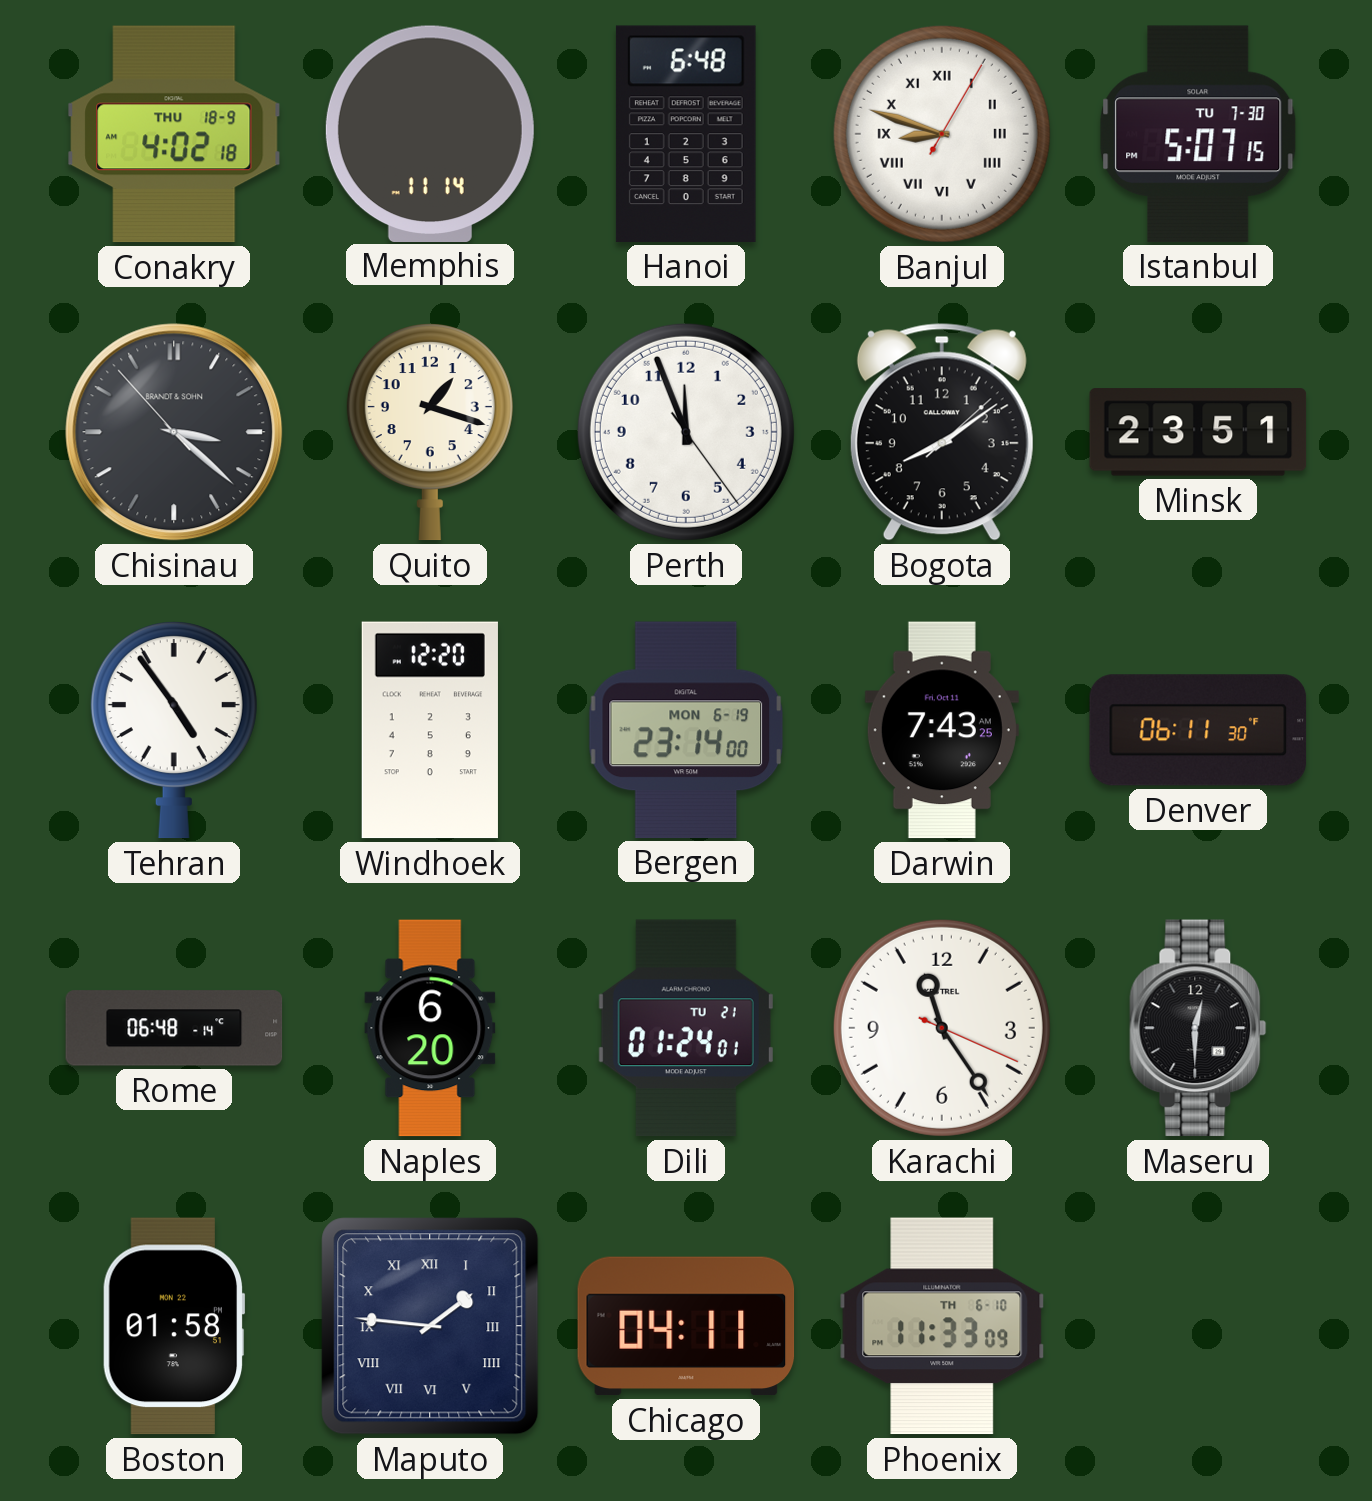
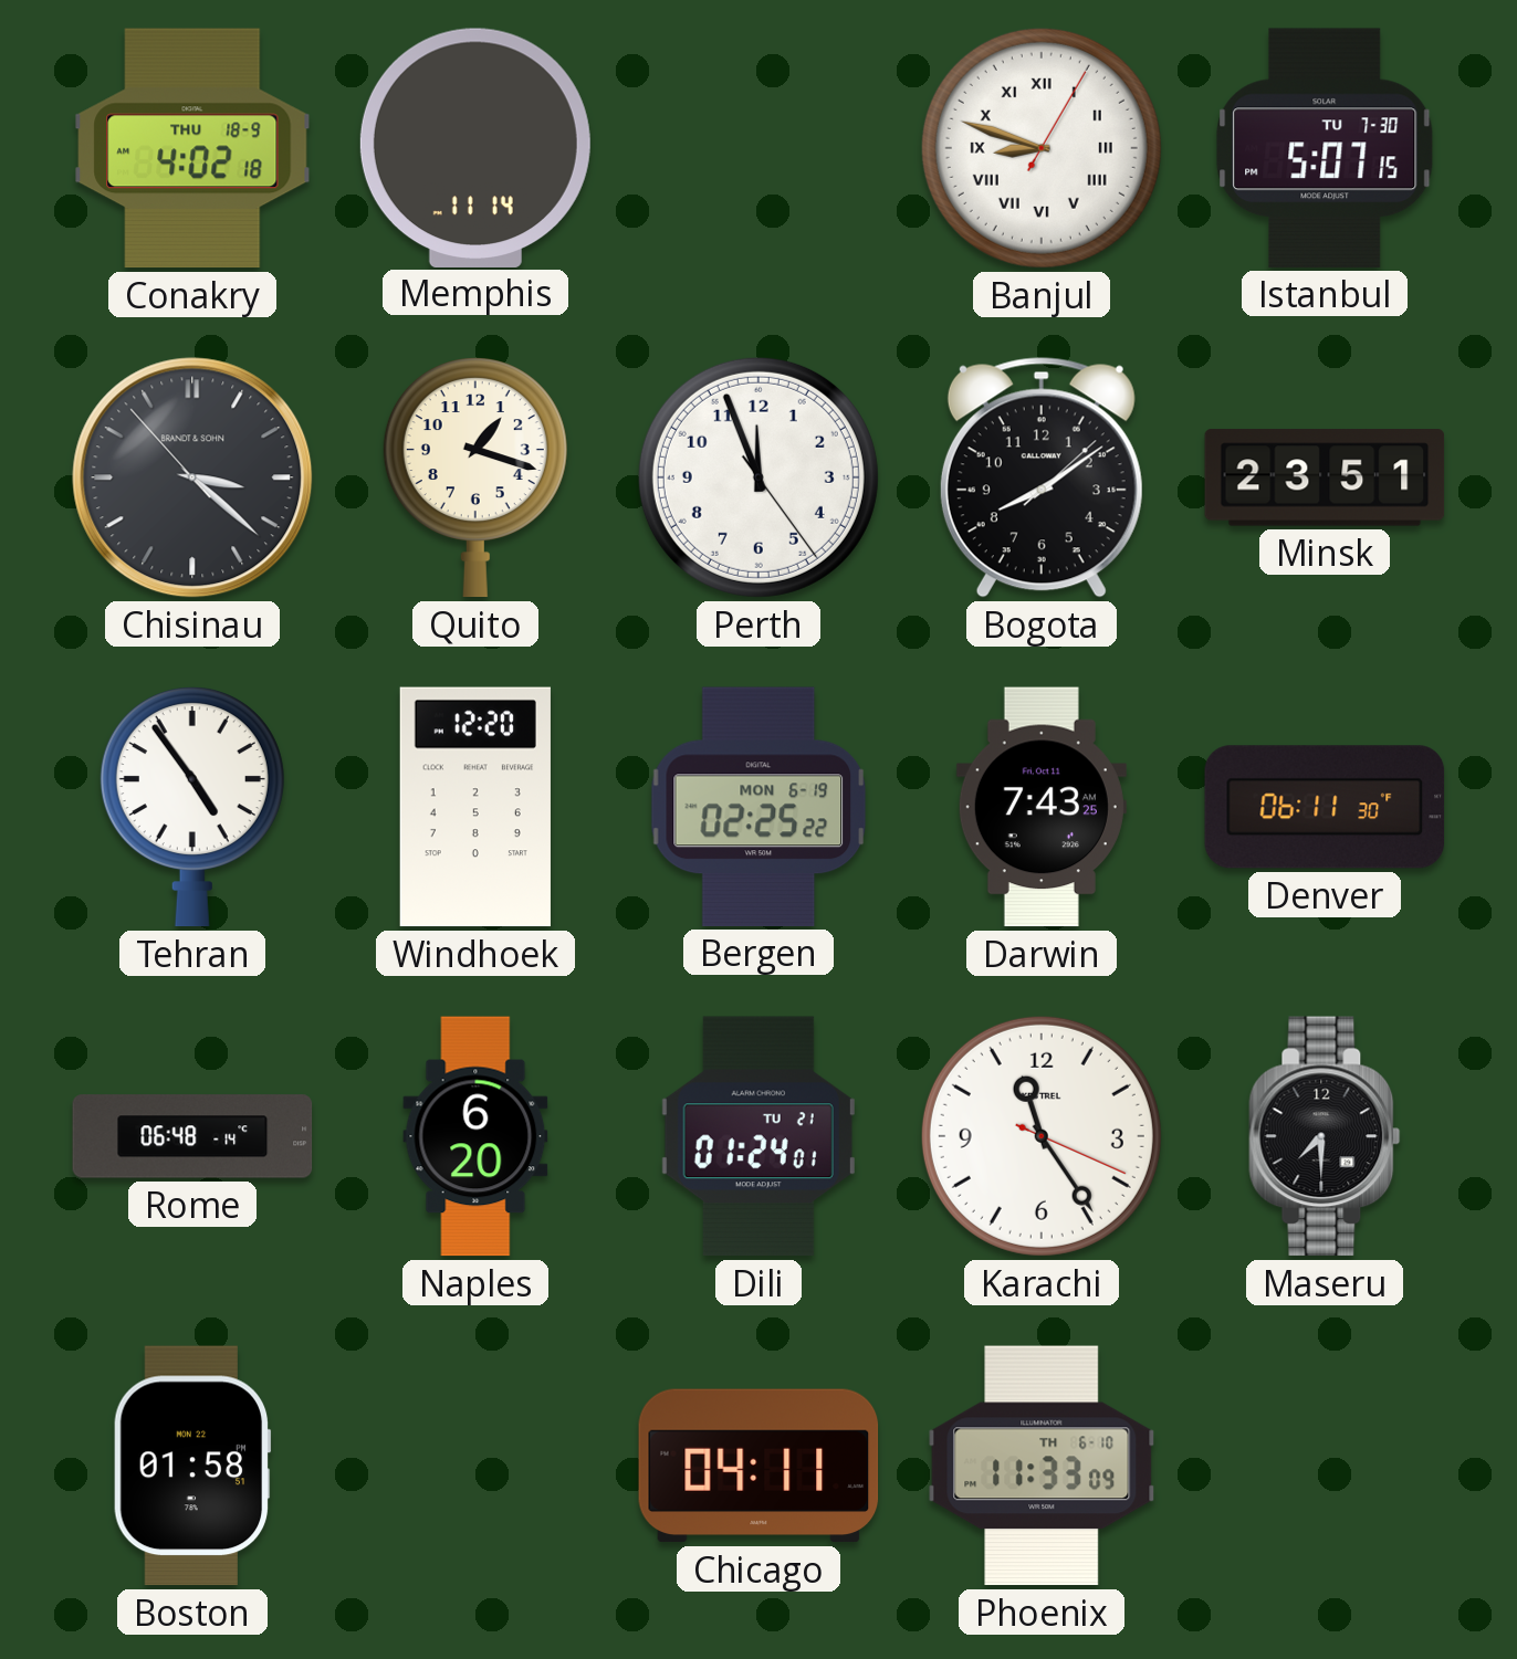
Hanoi: 6:48 -> none (686, 134)
Bergen: 23:14 -> 02:25 (758, 807)
Maseru: 12:30 -> 7:30 (1325, 1136)
Maputo: 1:46 -> none (430, 1326)
